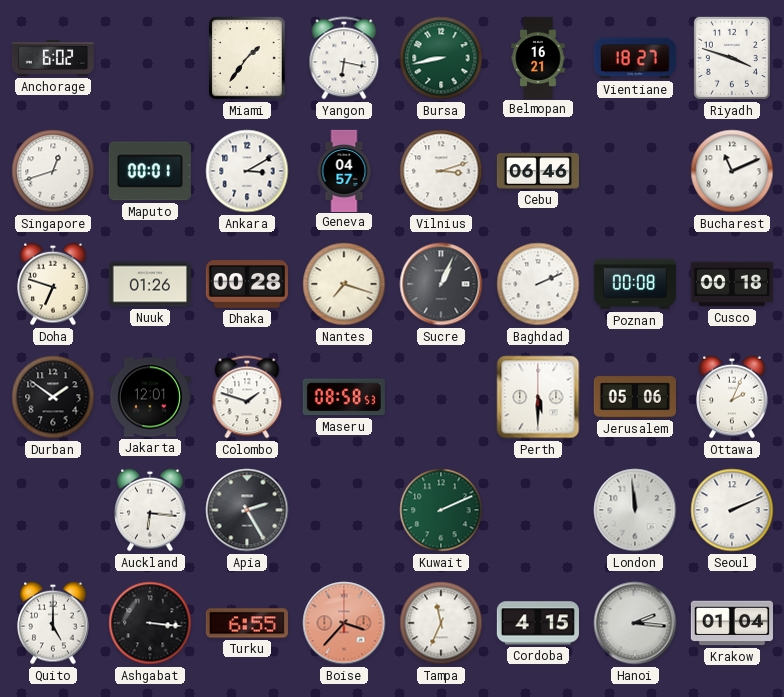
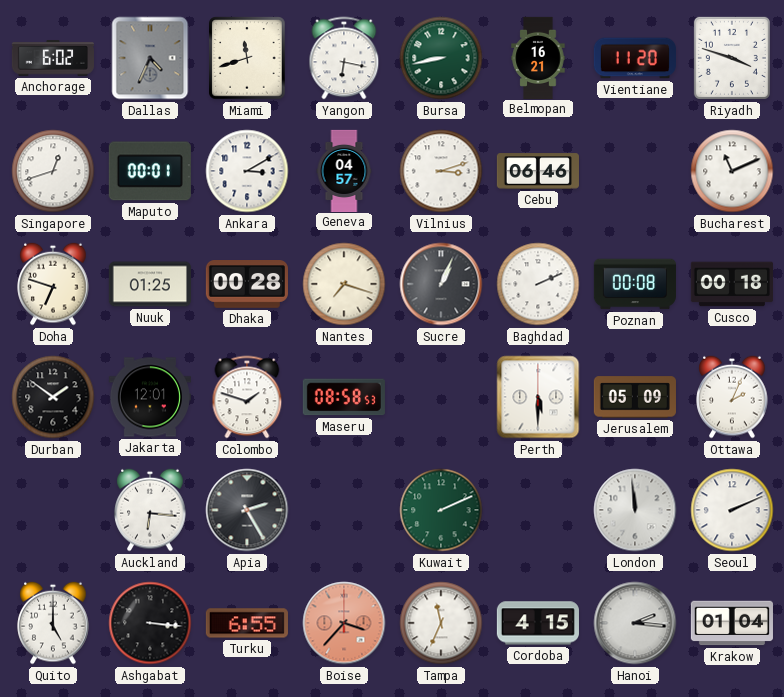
Dallas: none -> 4:34 (150, 58)
Miami: 1:36 -> 11:42 (247, 58)
Vientiane: 18:27 -> 11:20 (635, 58)
Nuuk: 01:26 -> 01:25 (150, 284)
Jerusalem: 05:06 -> 05:09 (635, 397)
